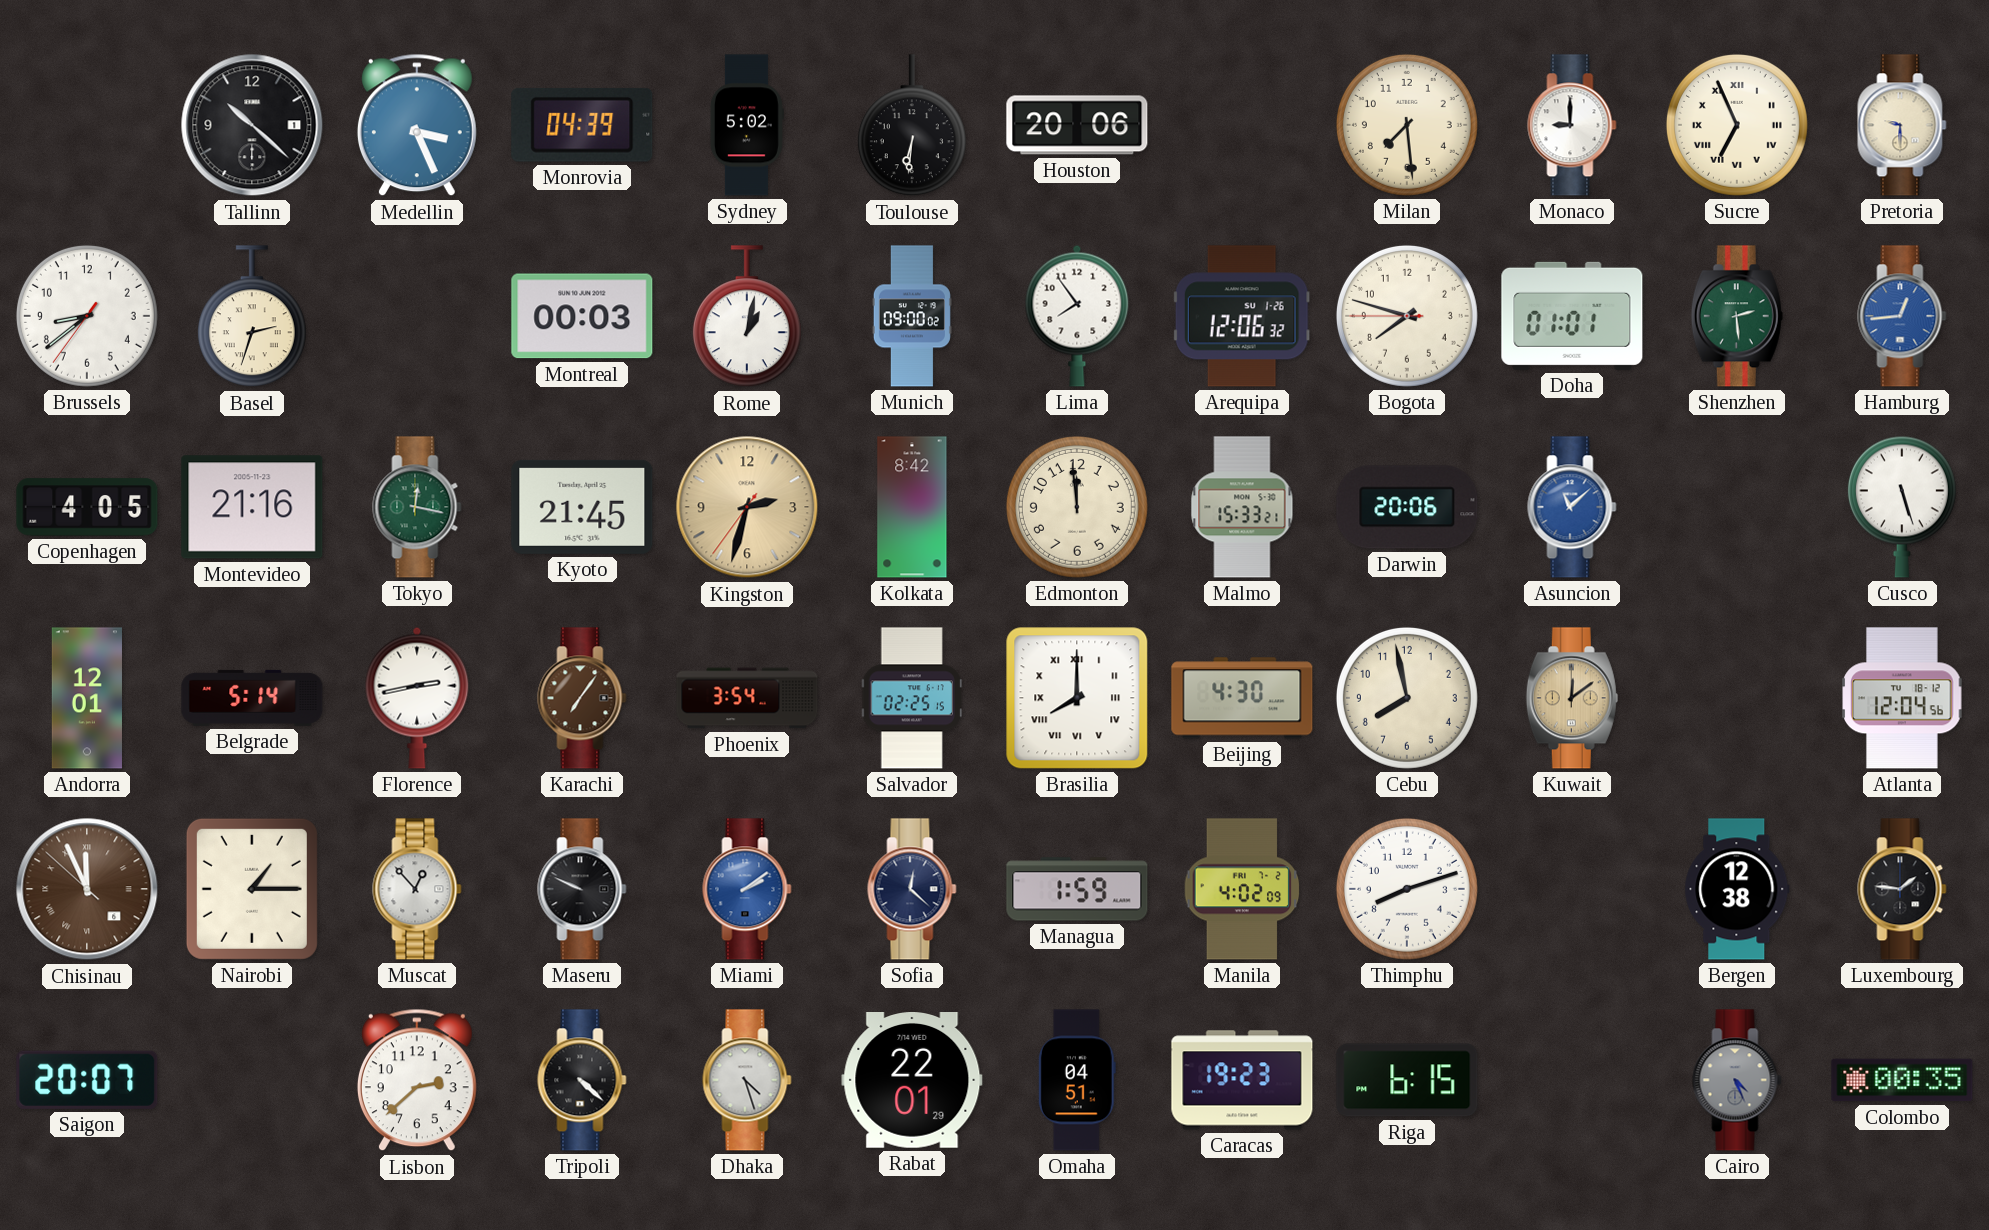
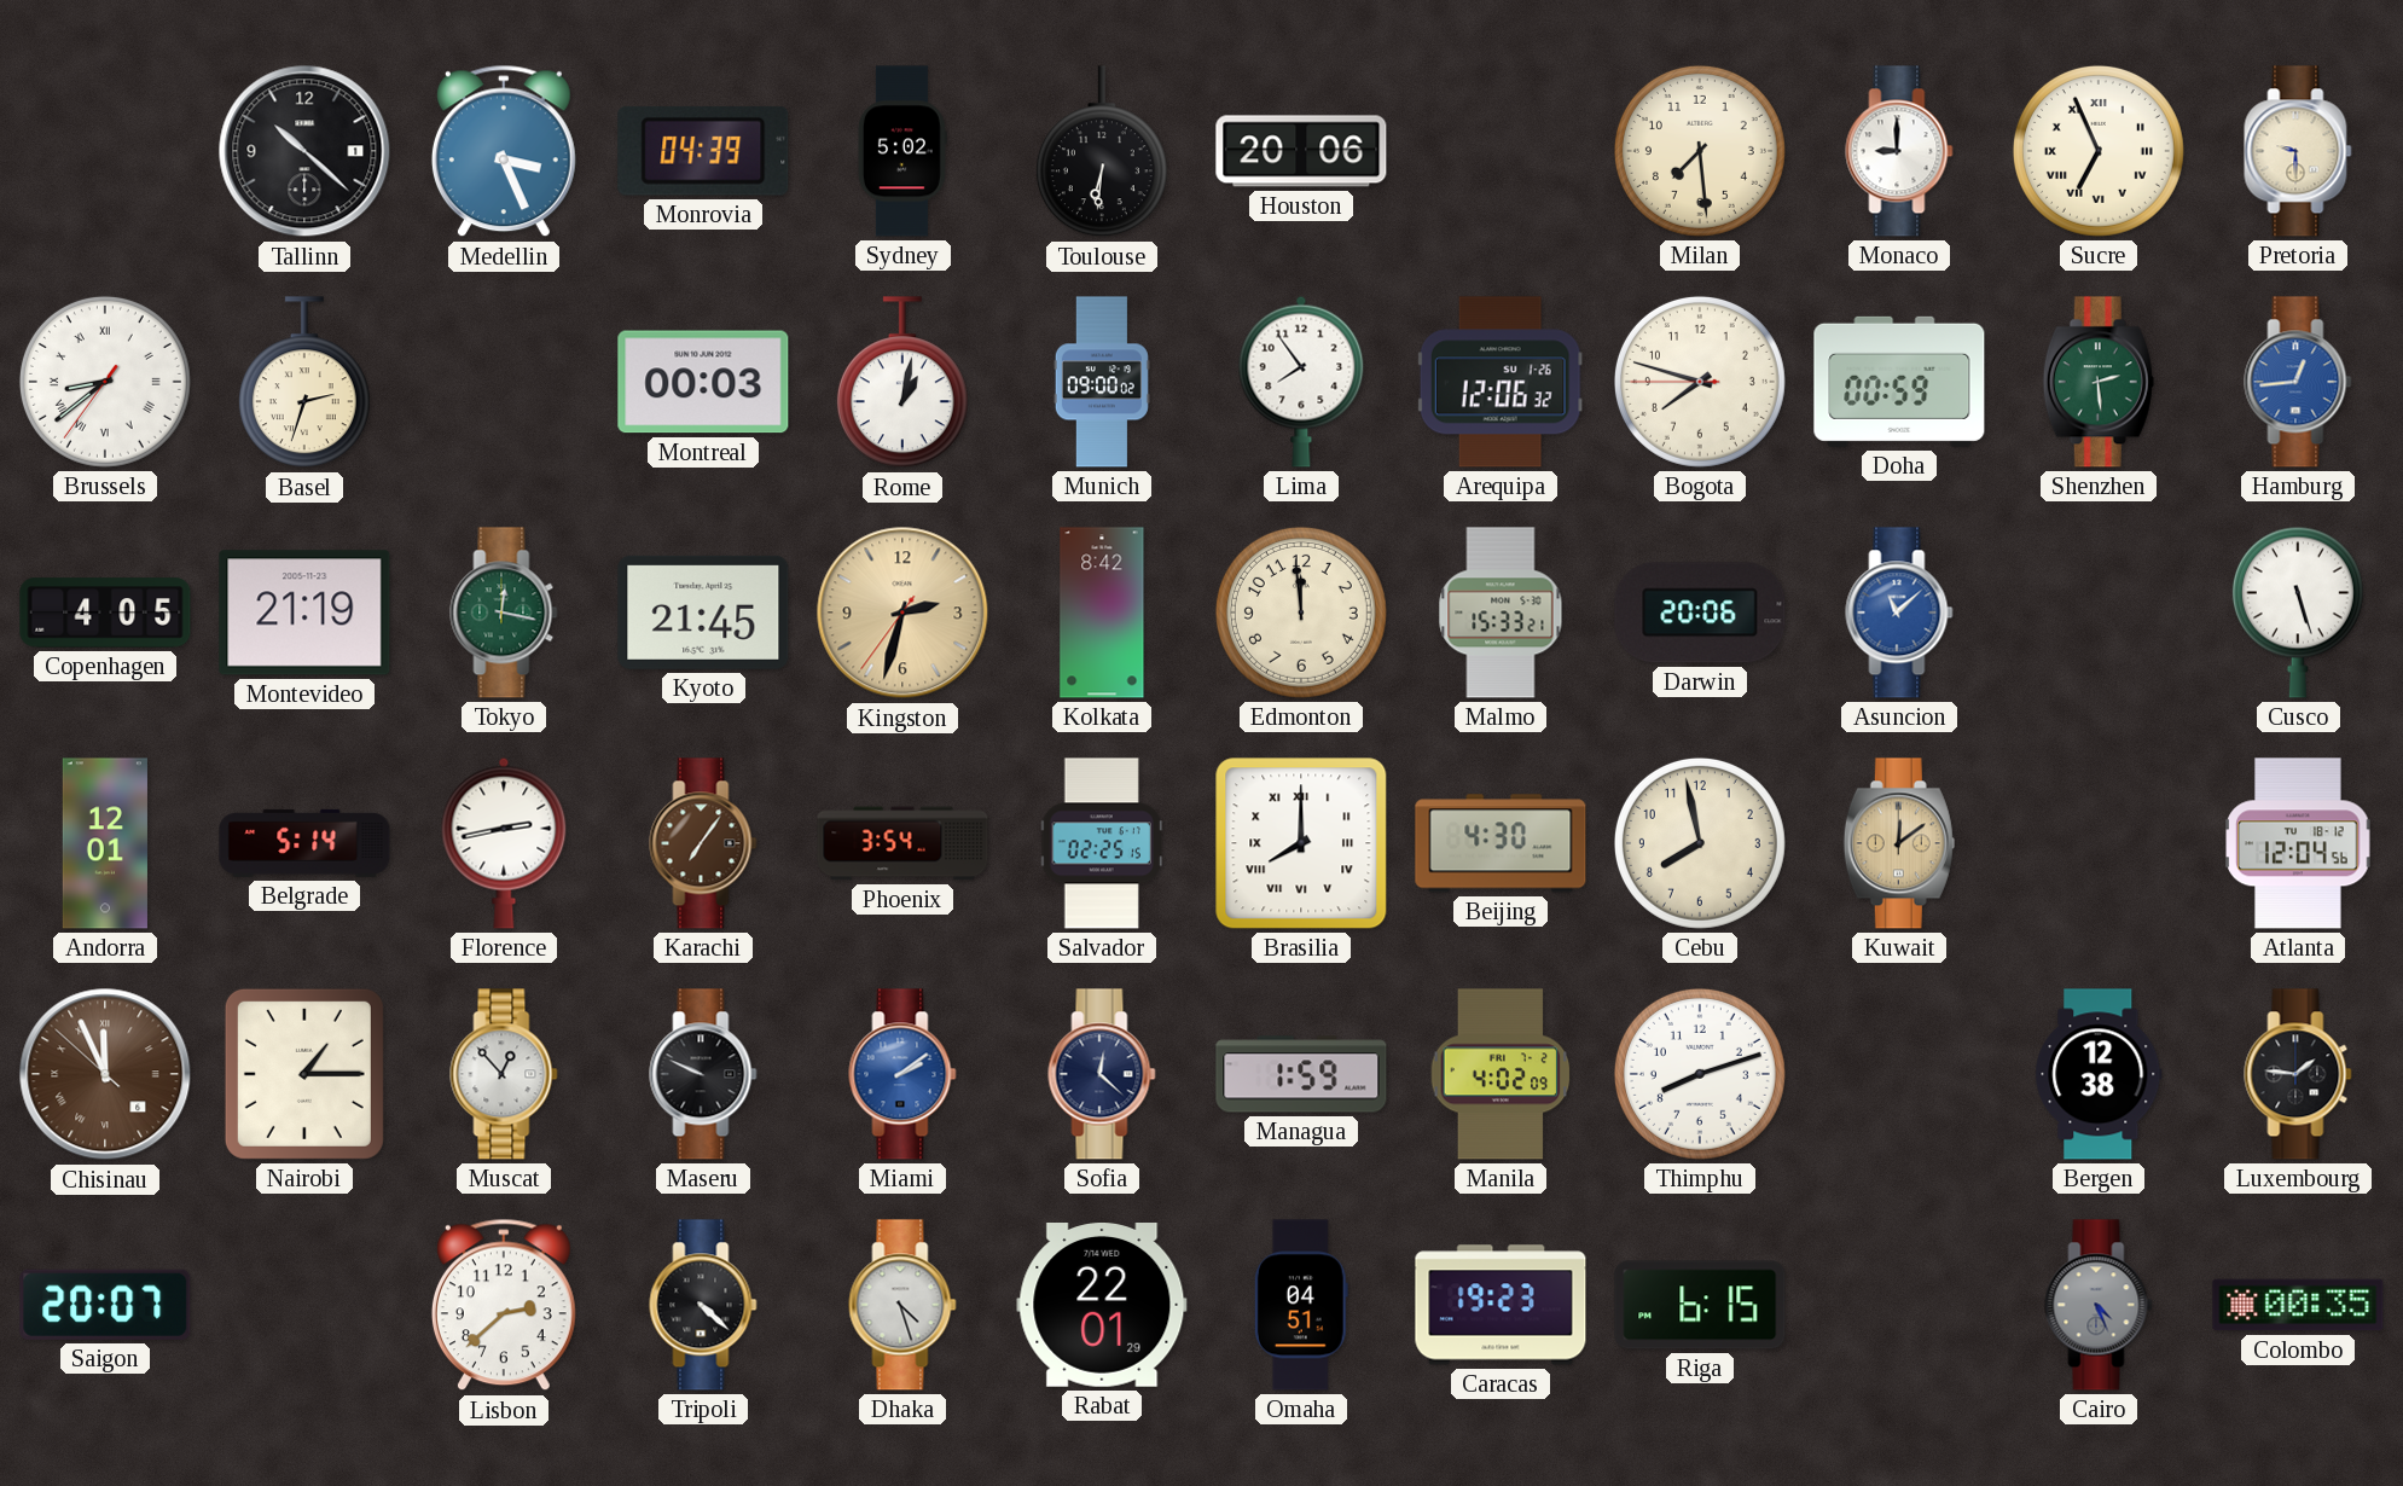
Brussels numerals: Arabic -> Roman (105, 382)
Doha: 01:01 -> 00:59 (1899, 382)
Montevideo: 21:16 -> 21:19 (304, 613)
